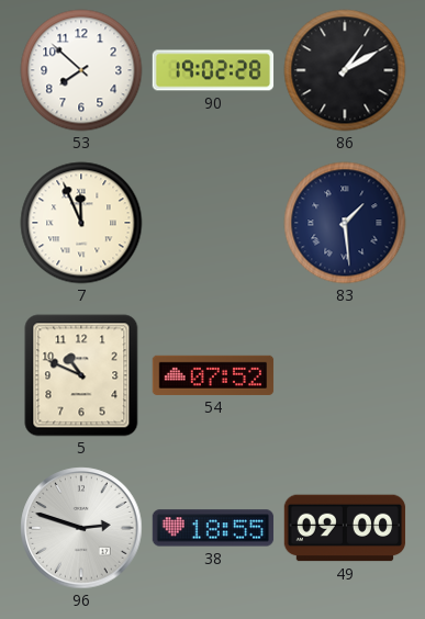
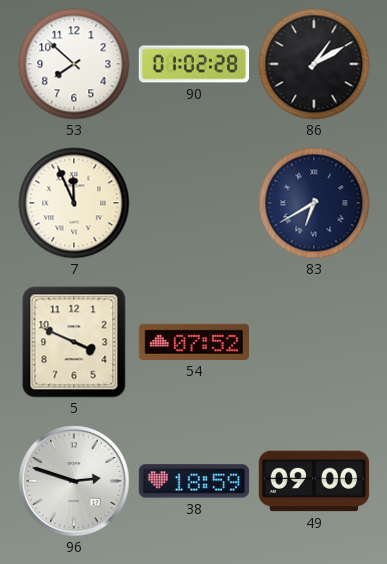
90: 19:02 -> 01:02 (194, 64)
83: 1:29 -> 6:40 (314, 203)
5: 10:49 -> 3:49 (74, 342)
38: 18:55 -> 18:59 (194, 481)
